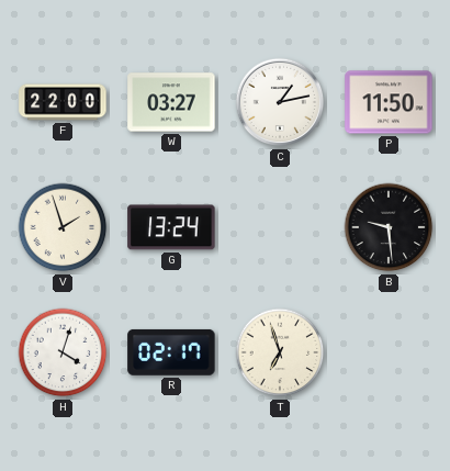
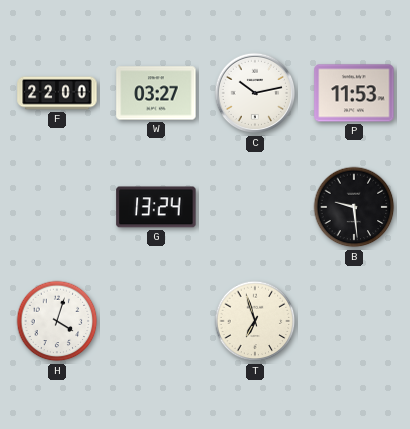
C: 1:13 -> 10:13 (255, 93)
P: 11:50 -> 11:53 (354, 93)
V: 1:57 -> none (63, 227)
R: 02:17 -> none (171, 352)
